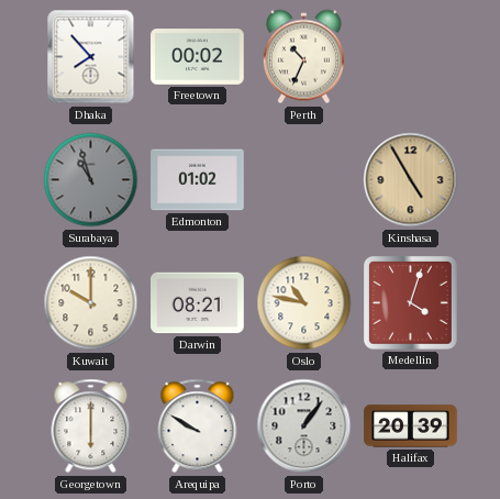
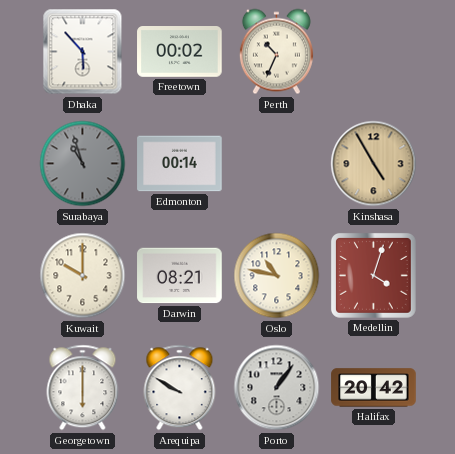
Dhaka: 7:53 -> 5:53 (83, 52)
Edmonton: 01:02 -> 00:14 (180, 164)
Halifax: 20:39 -> 20:42 (374, 388)
